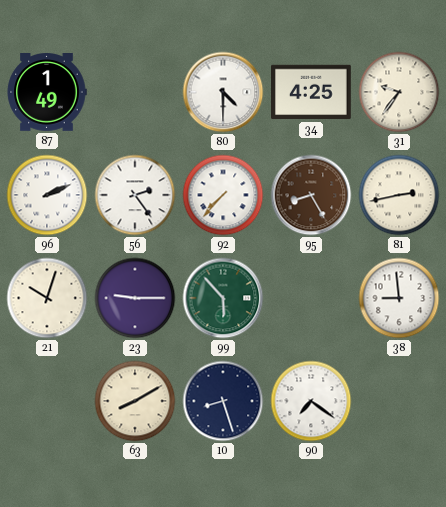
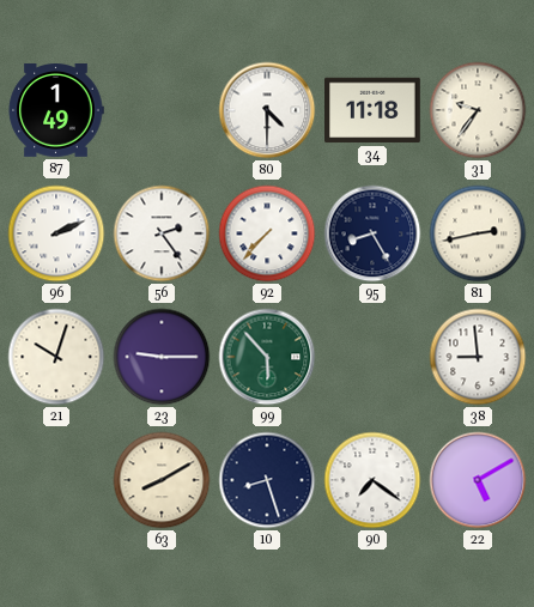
34: 4:25 -> 11:18 (374, 110)
95 dial: brown -> navy (372, 233)
22: none -> 5:10 (478, 480)
